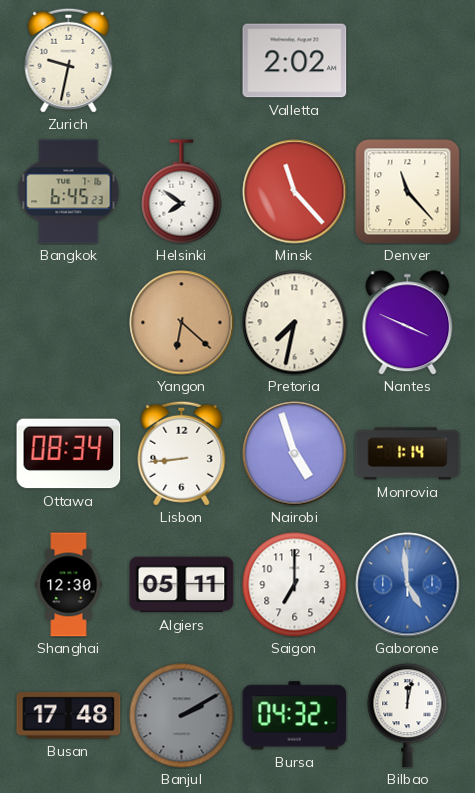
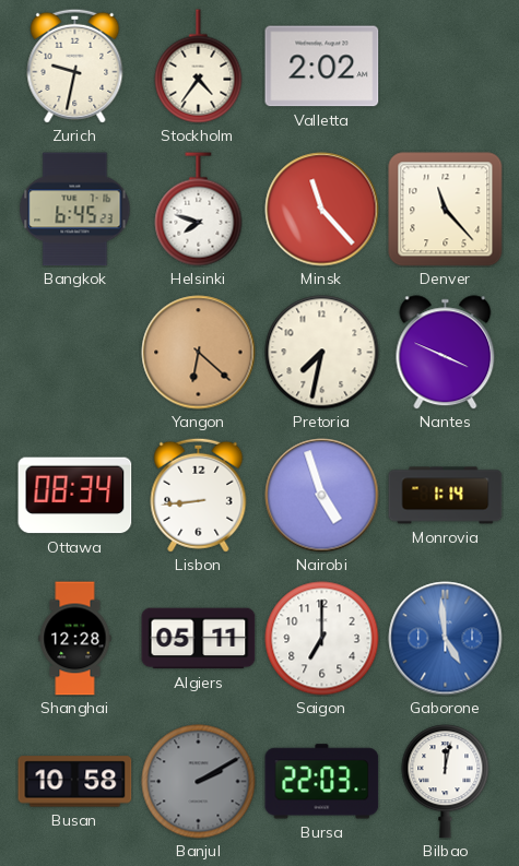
Stockholm: none -> 4:36 (199, 67)
Helsinki: 7:51 -> 7:48 (199, 210)
Shanghai: 12:30 -> 12:28 (75, 639)
Busan: 17:48 -> 10:58 (75, 782)
Bursa: 04:32 -> 22:03 (322, 782)
